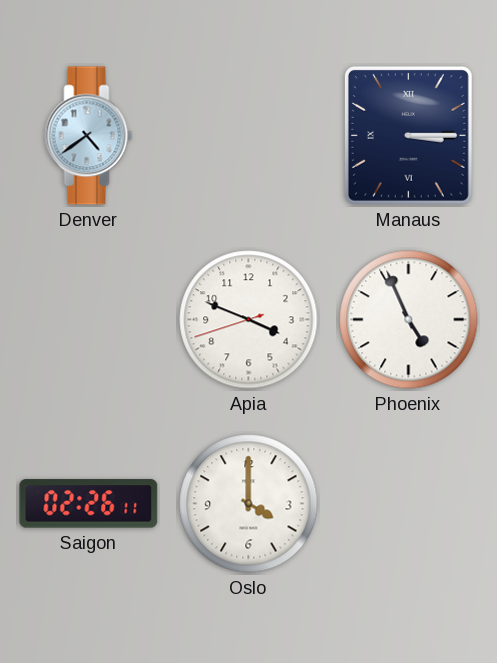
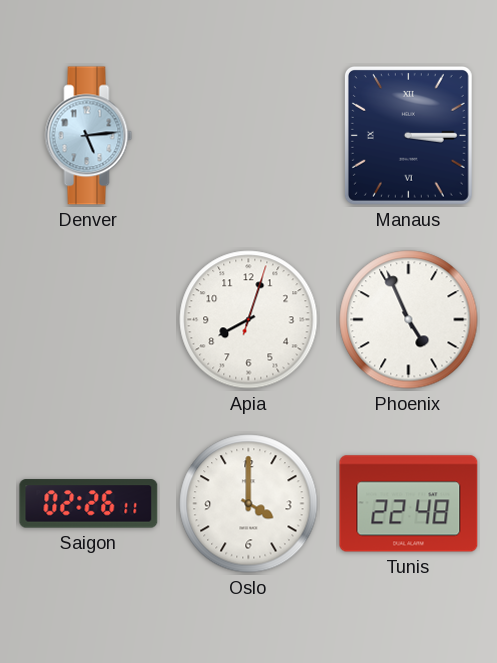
Denver: 4:39 -> 5:14 (89, 136)
Apia: 3:48 -> 8:03 (249, 320)
Tunis: none -> 22:48 (409, 504)
